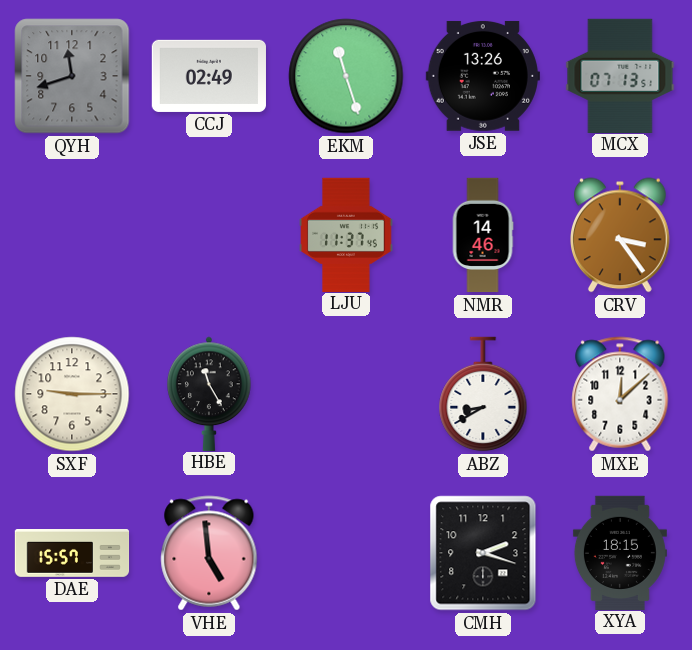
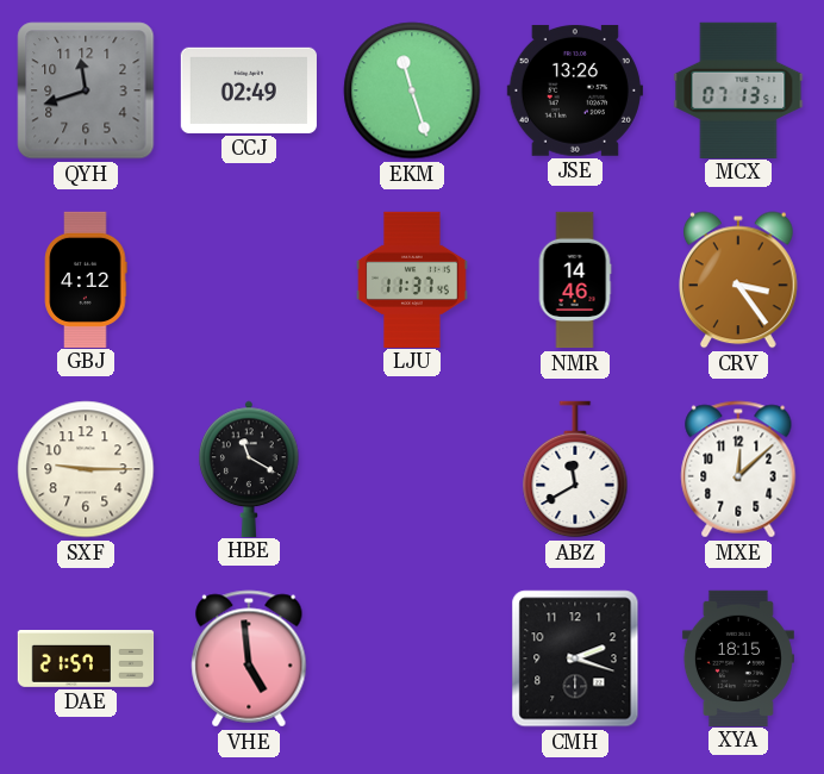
GBJ: none -> 4:12 (86, 279)
HBE: 11:25 -> 11:20 (249, 468)
ABZ: 8:40 -> 11:40 (575, 469)
DAE: 15:57 -> 21:57 (86, 660)
